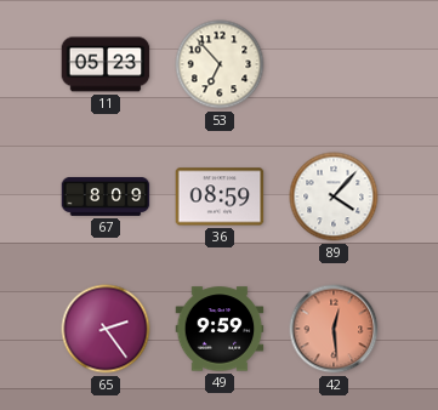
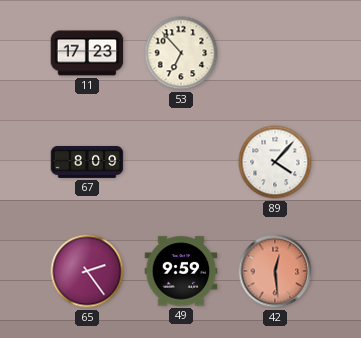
11: 05:23 -> 17:23 (87, 53)
36: 08:59 -> none (220, 197)
